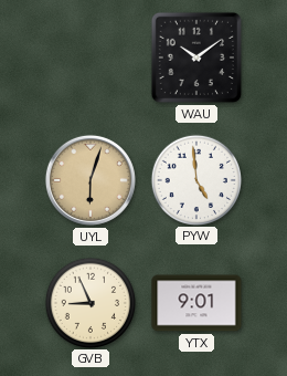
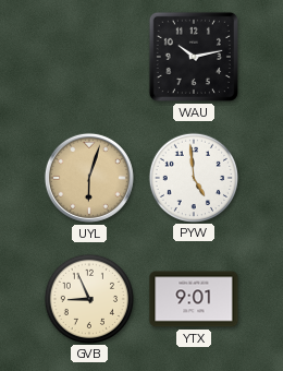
WAU: 10:09 -> 10:13 (194, 57)
